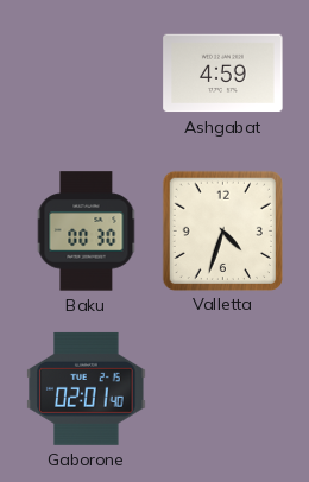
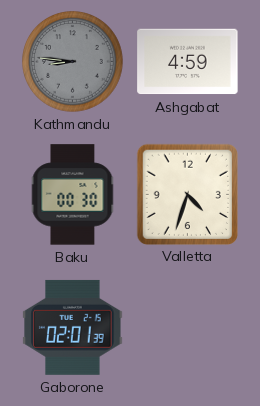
Kathmandu: none -> 8:46 (73, 62)
Gaborone: 02:01:40 -> 02:01:39 (73, 327)
